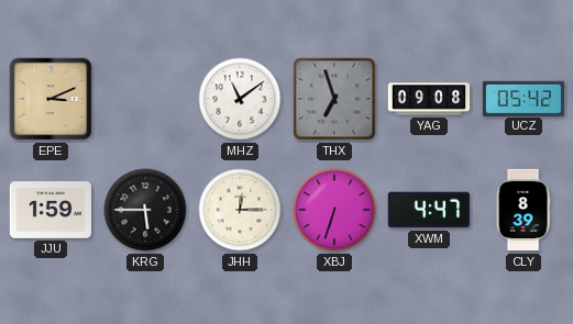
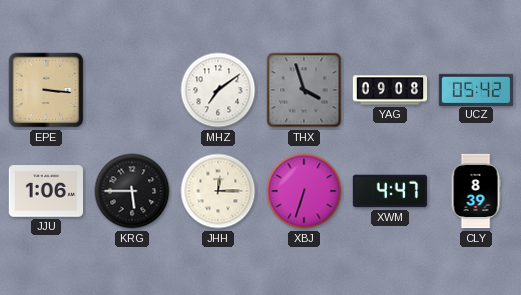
EPE: 3:11 -> 3:16 (46, 90)
MHZ: 11:09 -> 7:09 (218, 90)
THX: 6:57 -> 3:57 (304, 90)
JJU: 1:59 -> 1:06 (45, 191)
